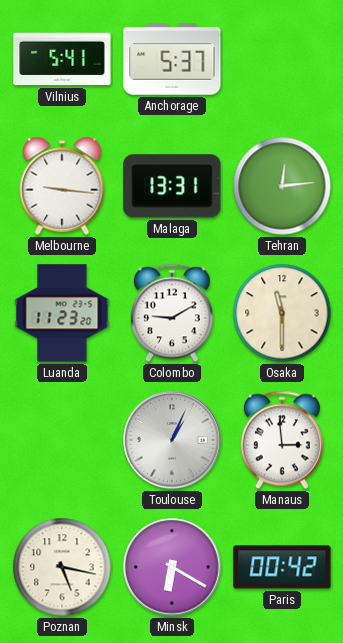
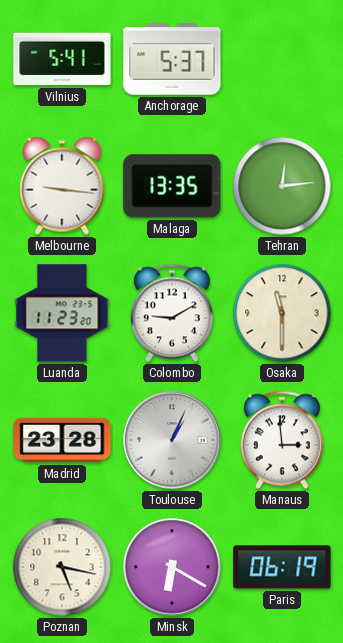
Malaga: 13:31 -> 13:35 (172, 186)
Madrid: none -> 23:28 (62, 440)
Paris: 00:42 -> 06:19 (282, 567)
